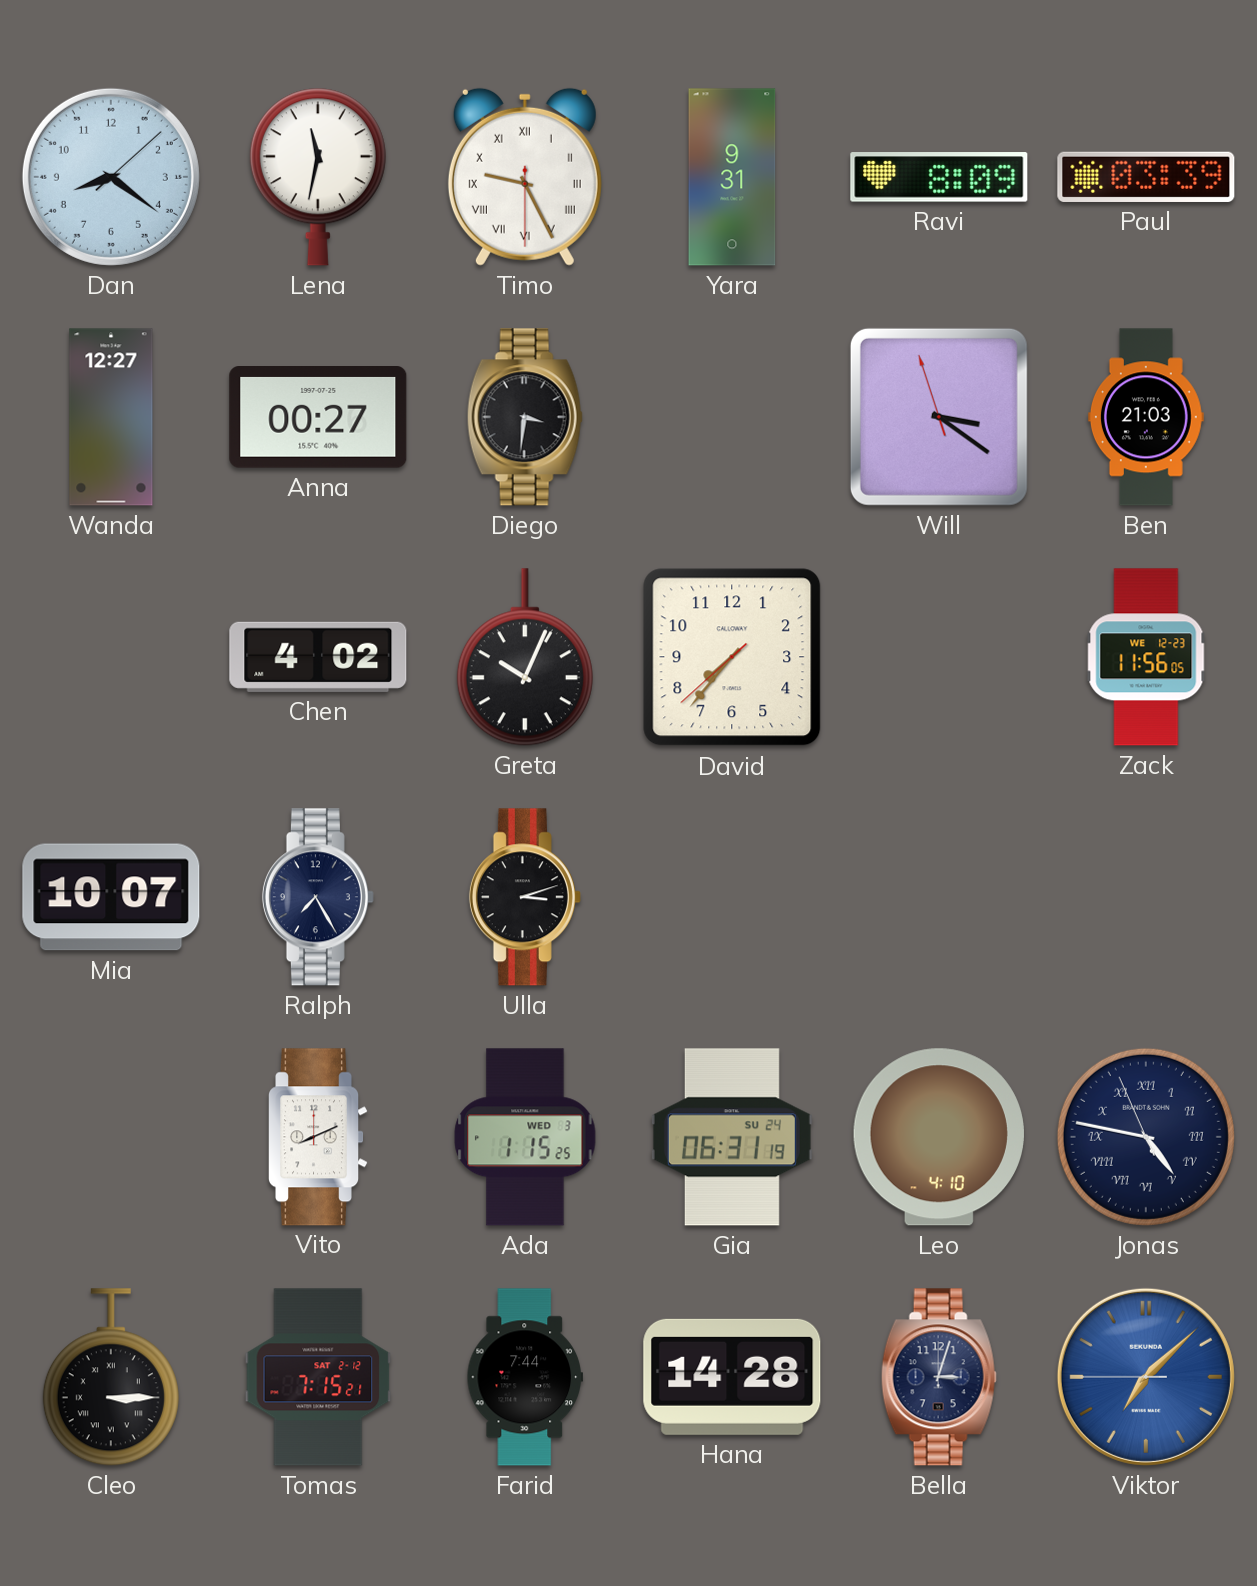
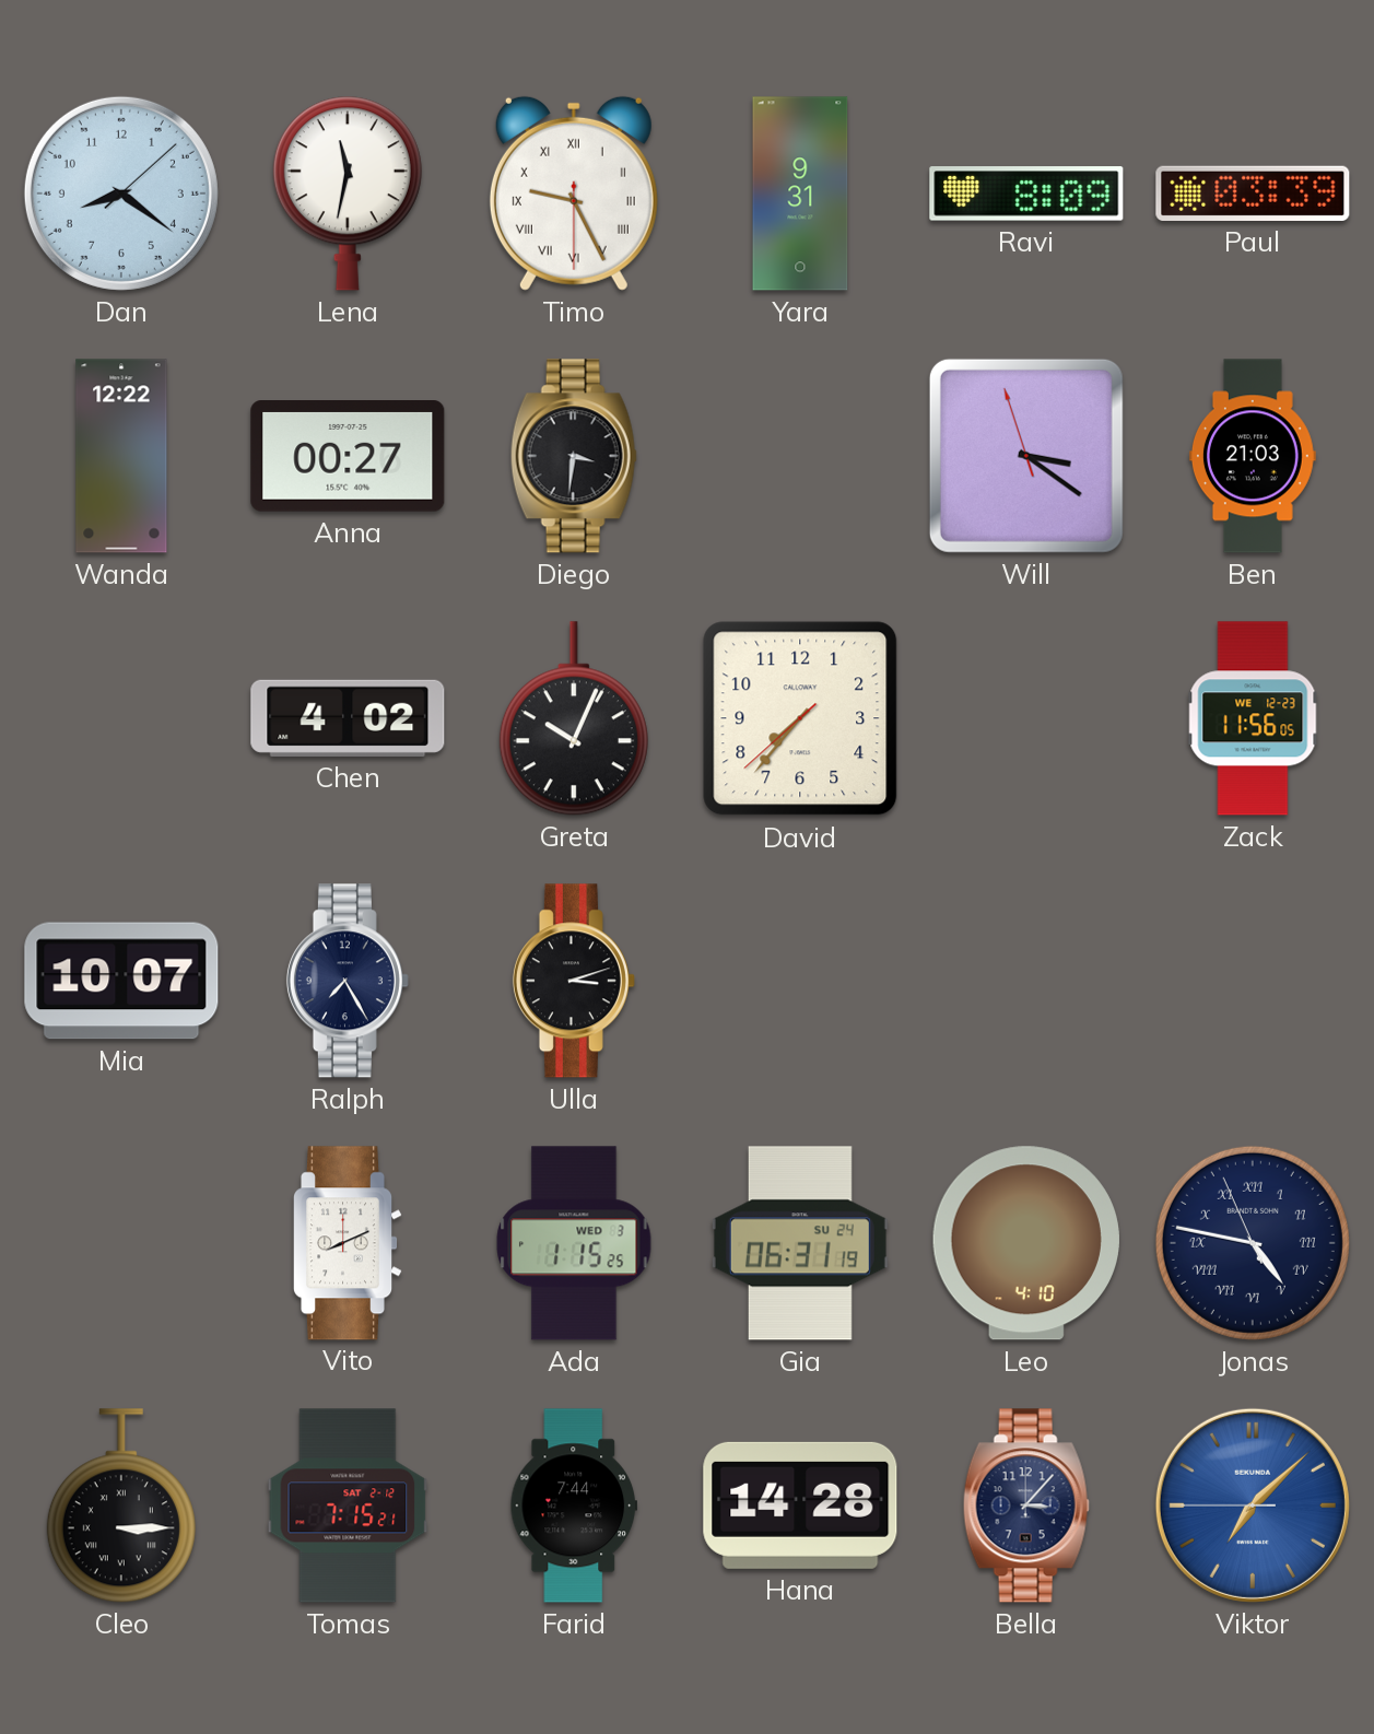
Wanda: 12:27 -> 12:22 (121, 456)
Bella: 3:03 -> 3:07 (1026, 1505)
